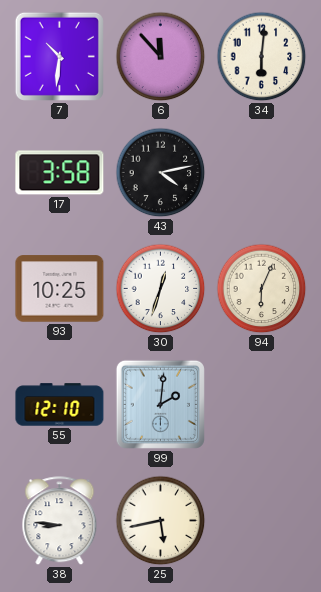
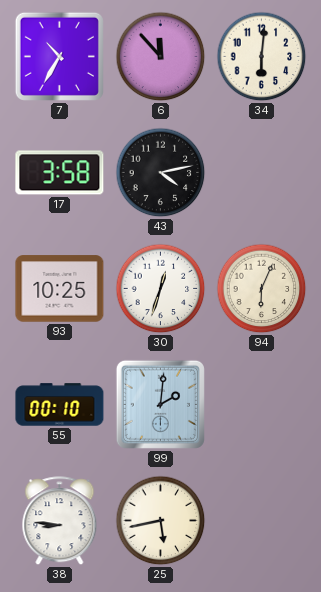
7: 10:31 -> 10:35 (59, 56)
55: 12:10 -> 00:10 (60, 405)
